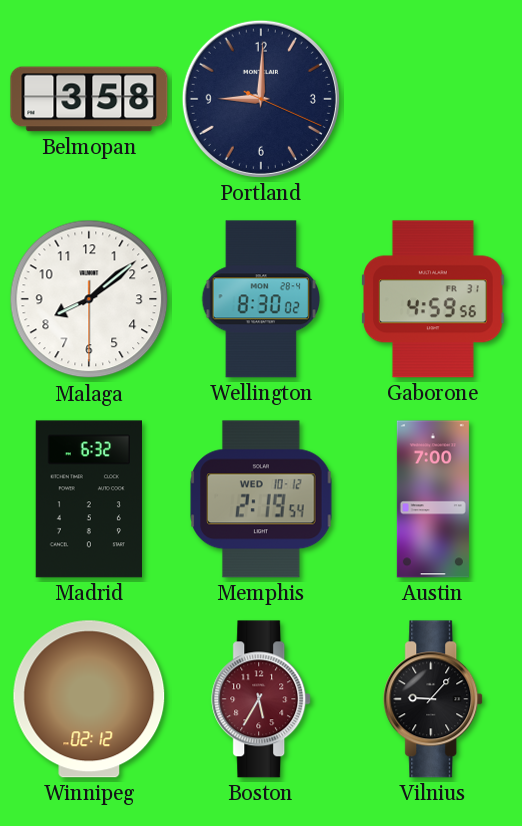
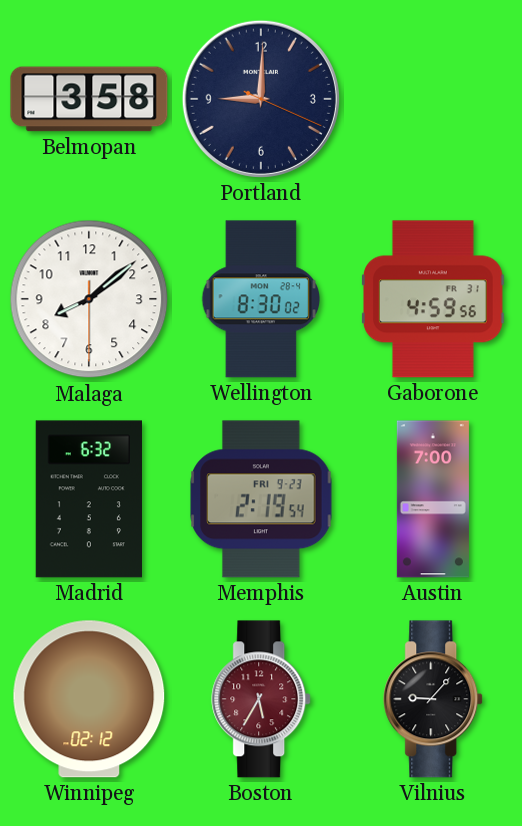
Memphis date: WED 10-12 -> FRI 9-23 (261, 499)
